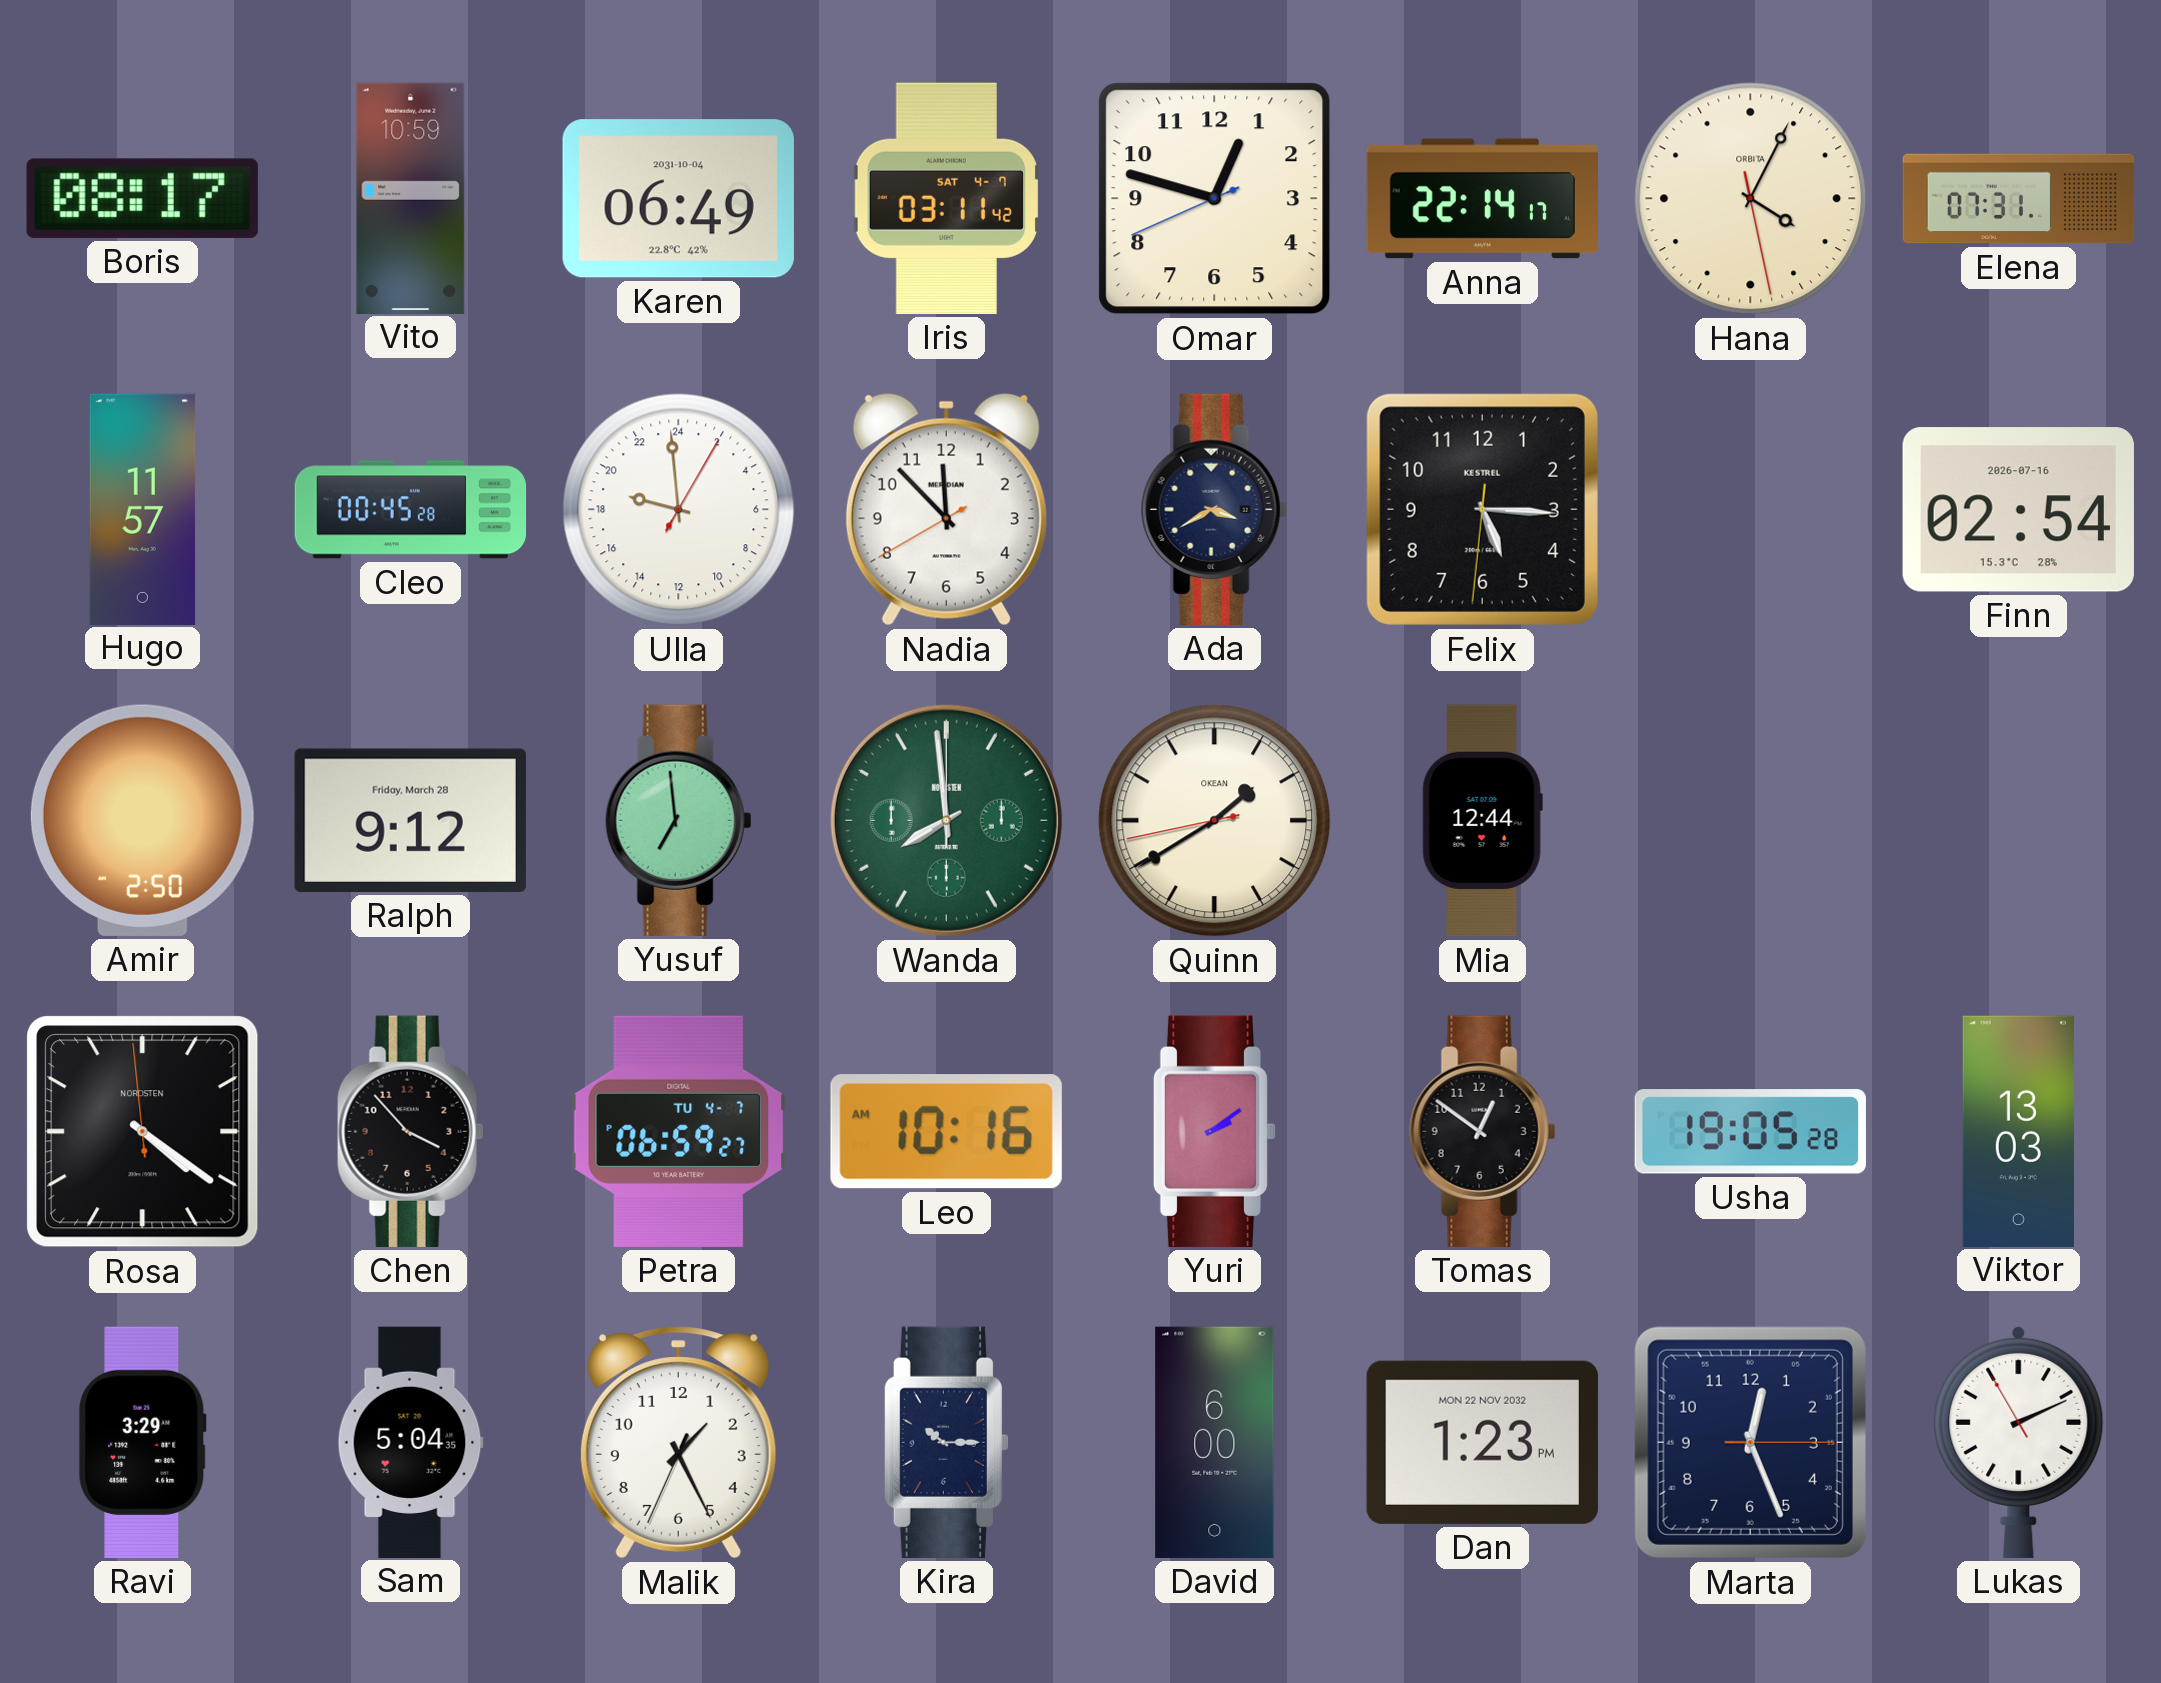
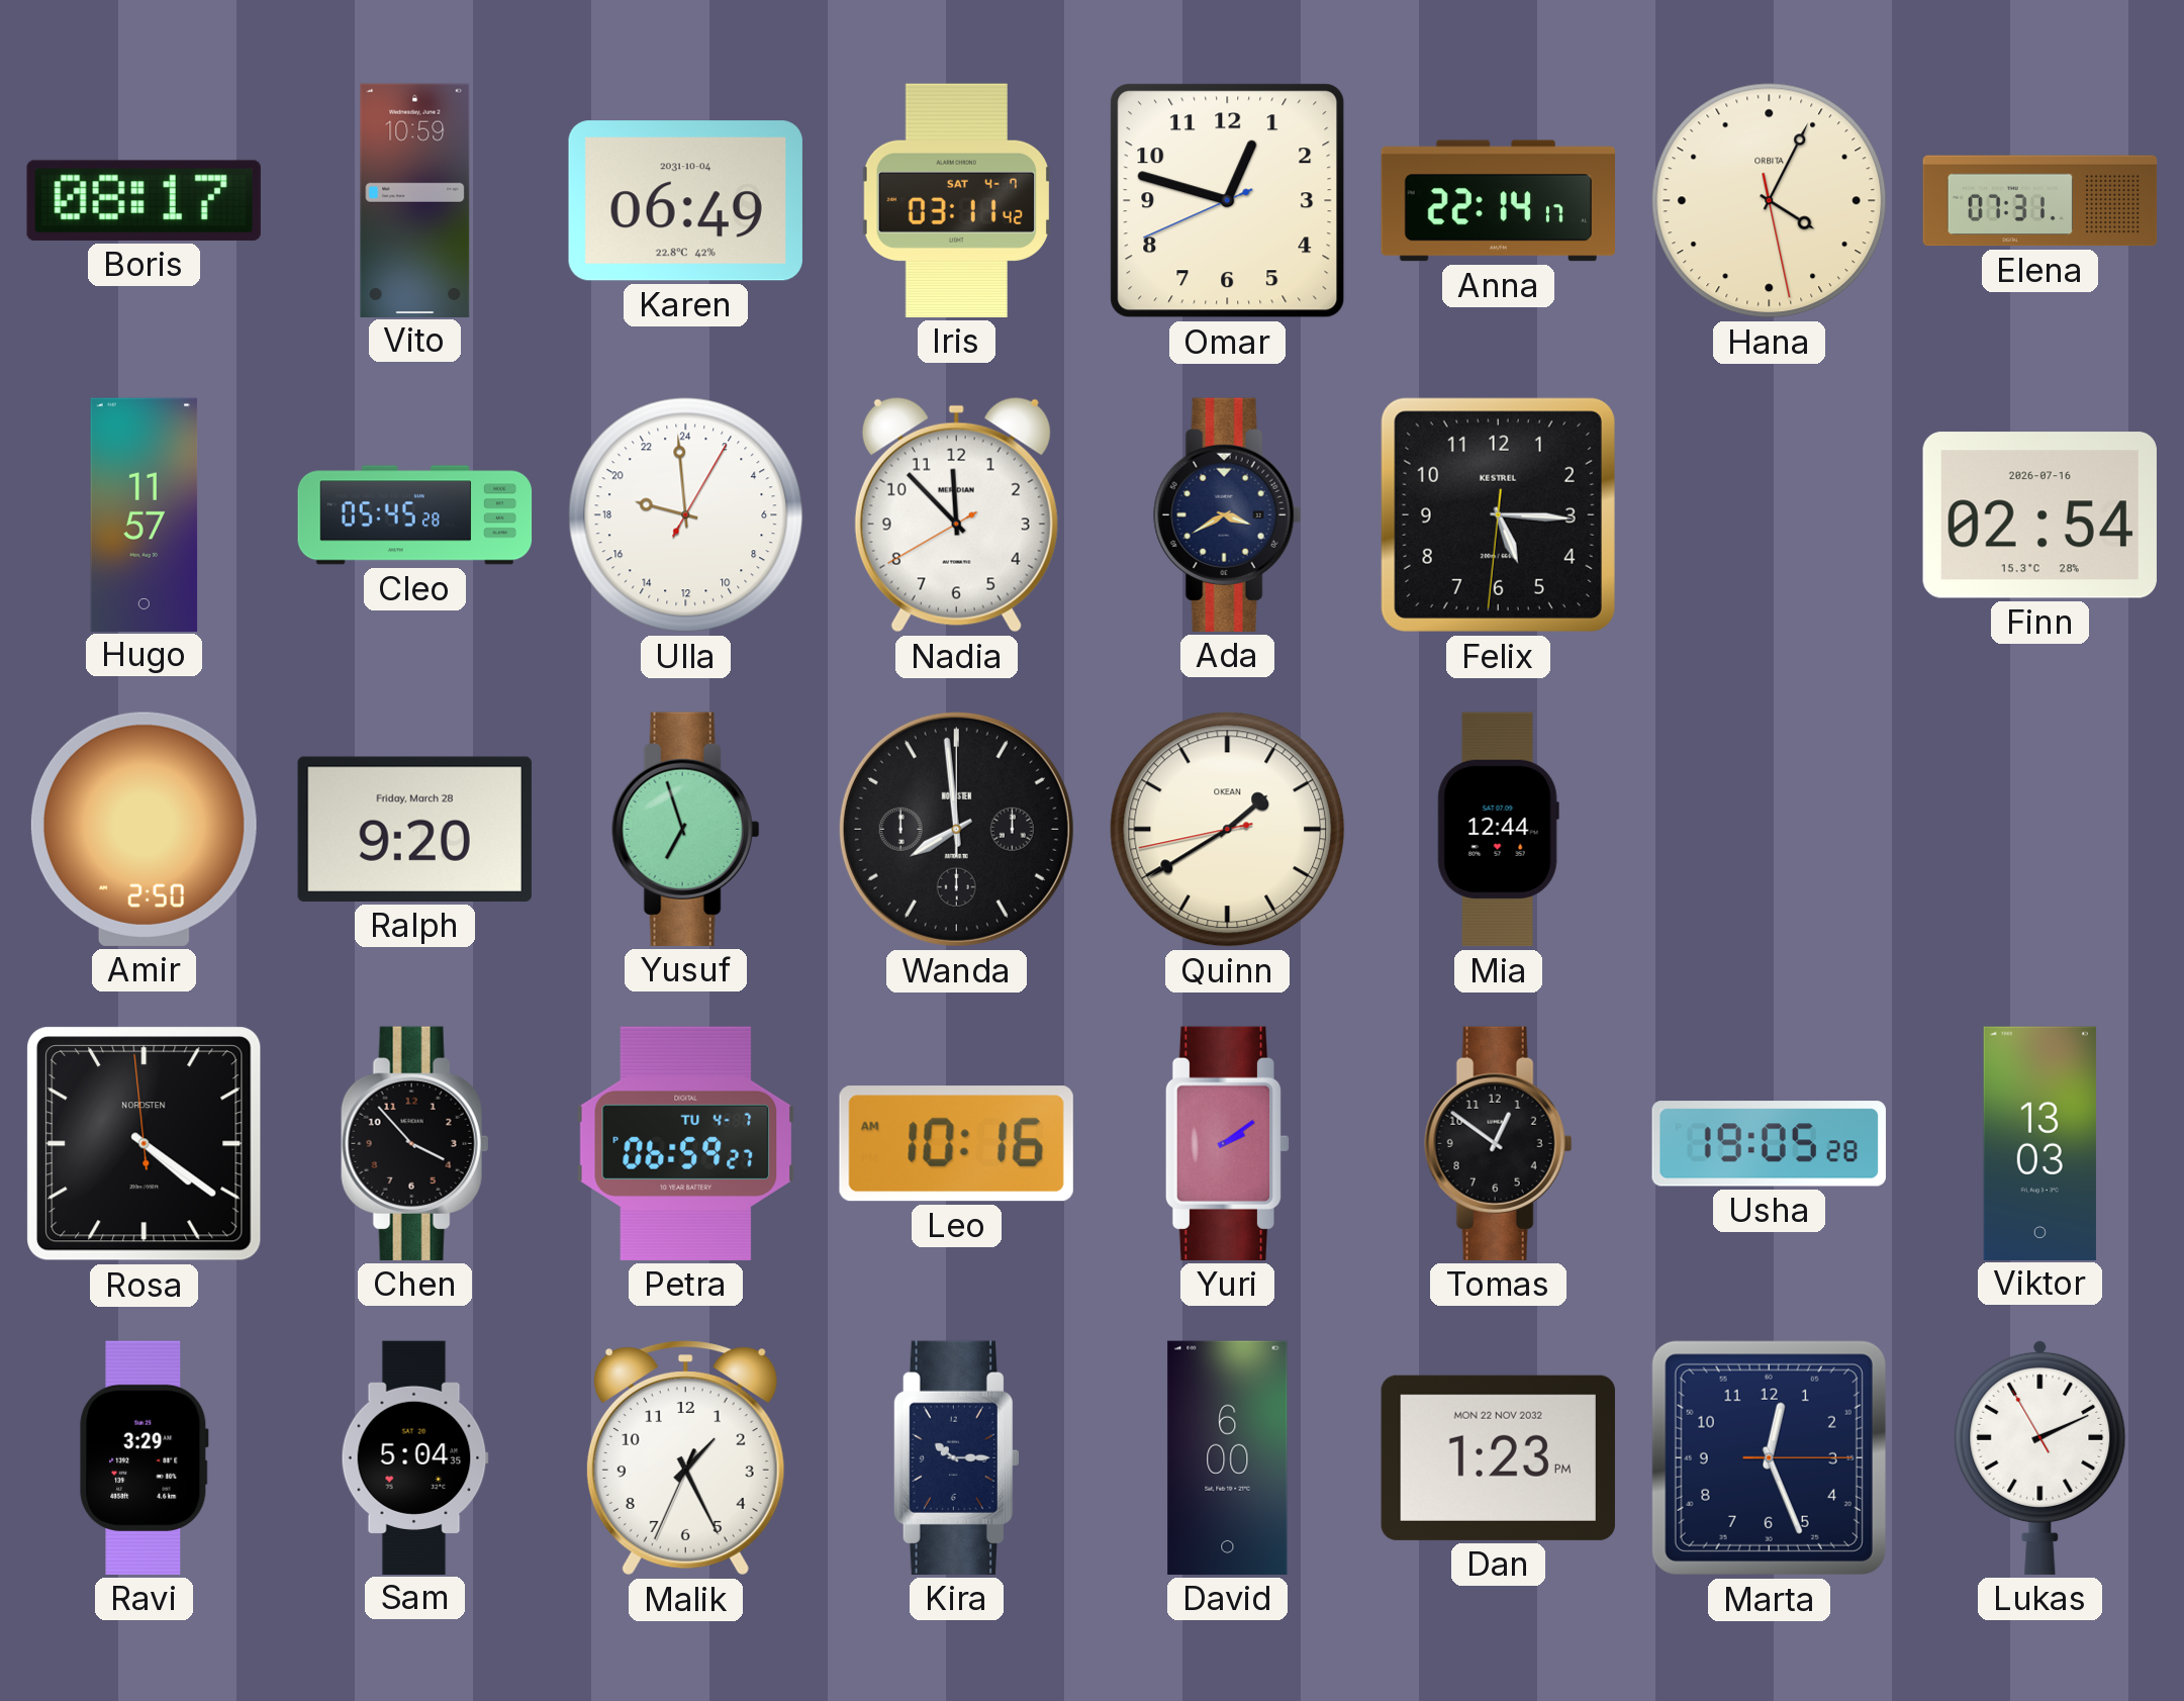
Cleo: 00:45 -> 05:45 (415, 515)
Ralph: 9:12 -> 9:20 (414, 829)
Yusuf: 6:59 -> 6:57 (686, 829)
Wanda dial: green -> black (956, 829)
